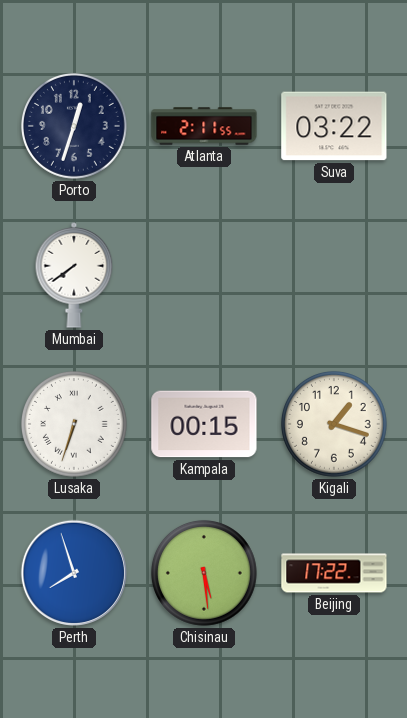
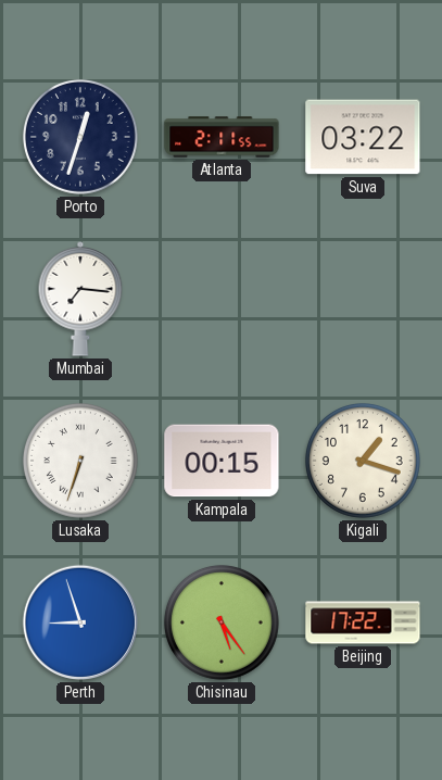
Mumbai: 7:39 -> 7:16 (80, 300)
Perth: 7:57 -> 8:57 (80, 622)
Chisinau: 5:29 -> 5:24 (222, 622)
